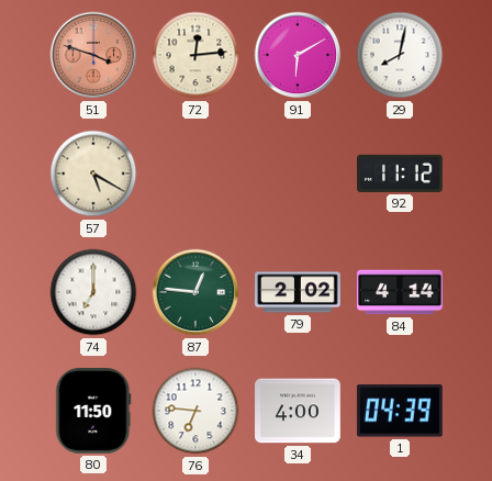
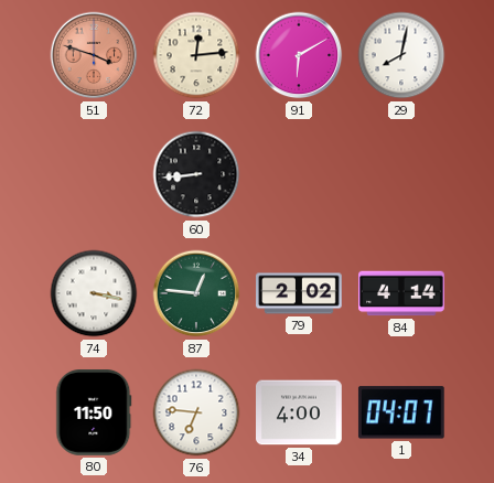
57: 5:20 -> none (93, 174)
60: none -> 8:44 (196, 174)
92: 11:12 -> none (401, 174)
74: 7:00 -> 3:17 (94, 293)
1: 04:39 -> 04:07 (401, 412)
